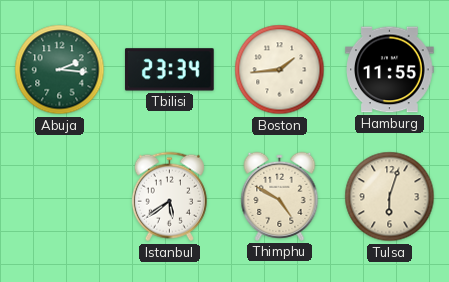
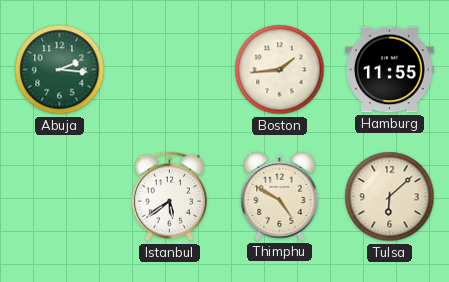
Tbilisi: 23:34 -> none (169, 70)
Tulsa: 6:03 -> 6:08 (390, 197)
